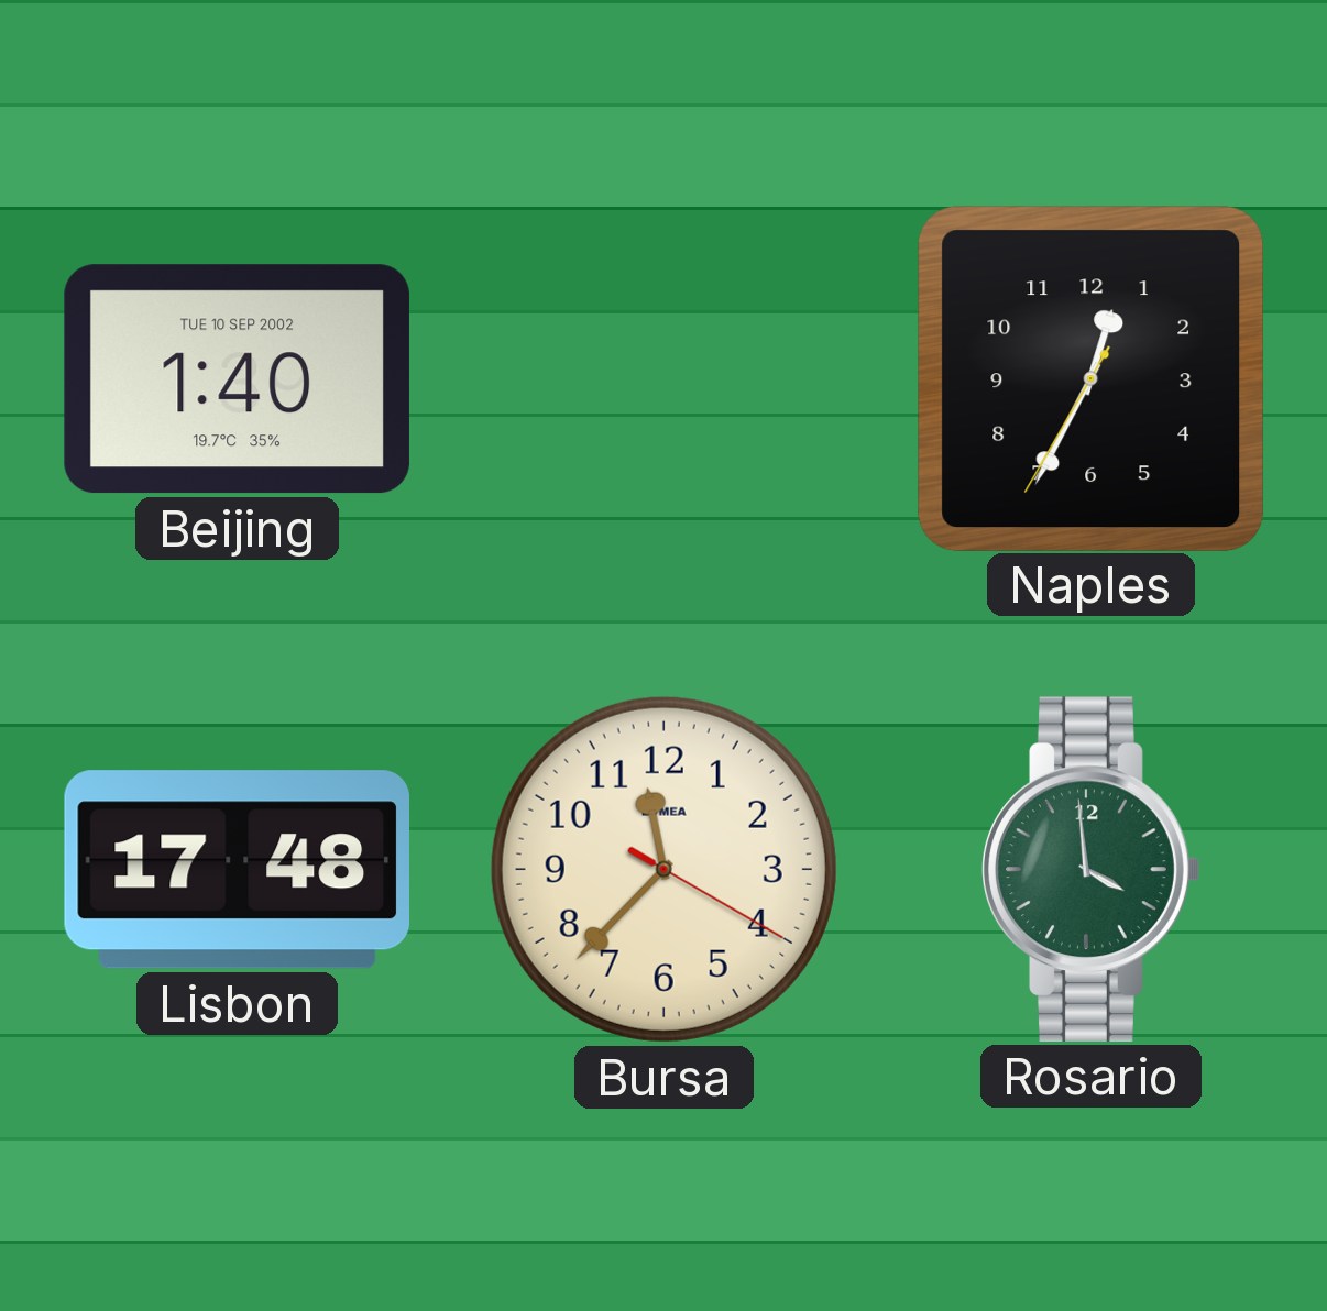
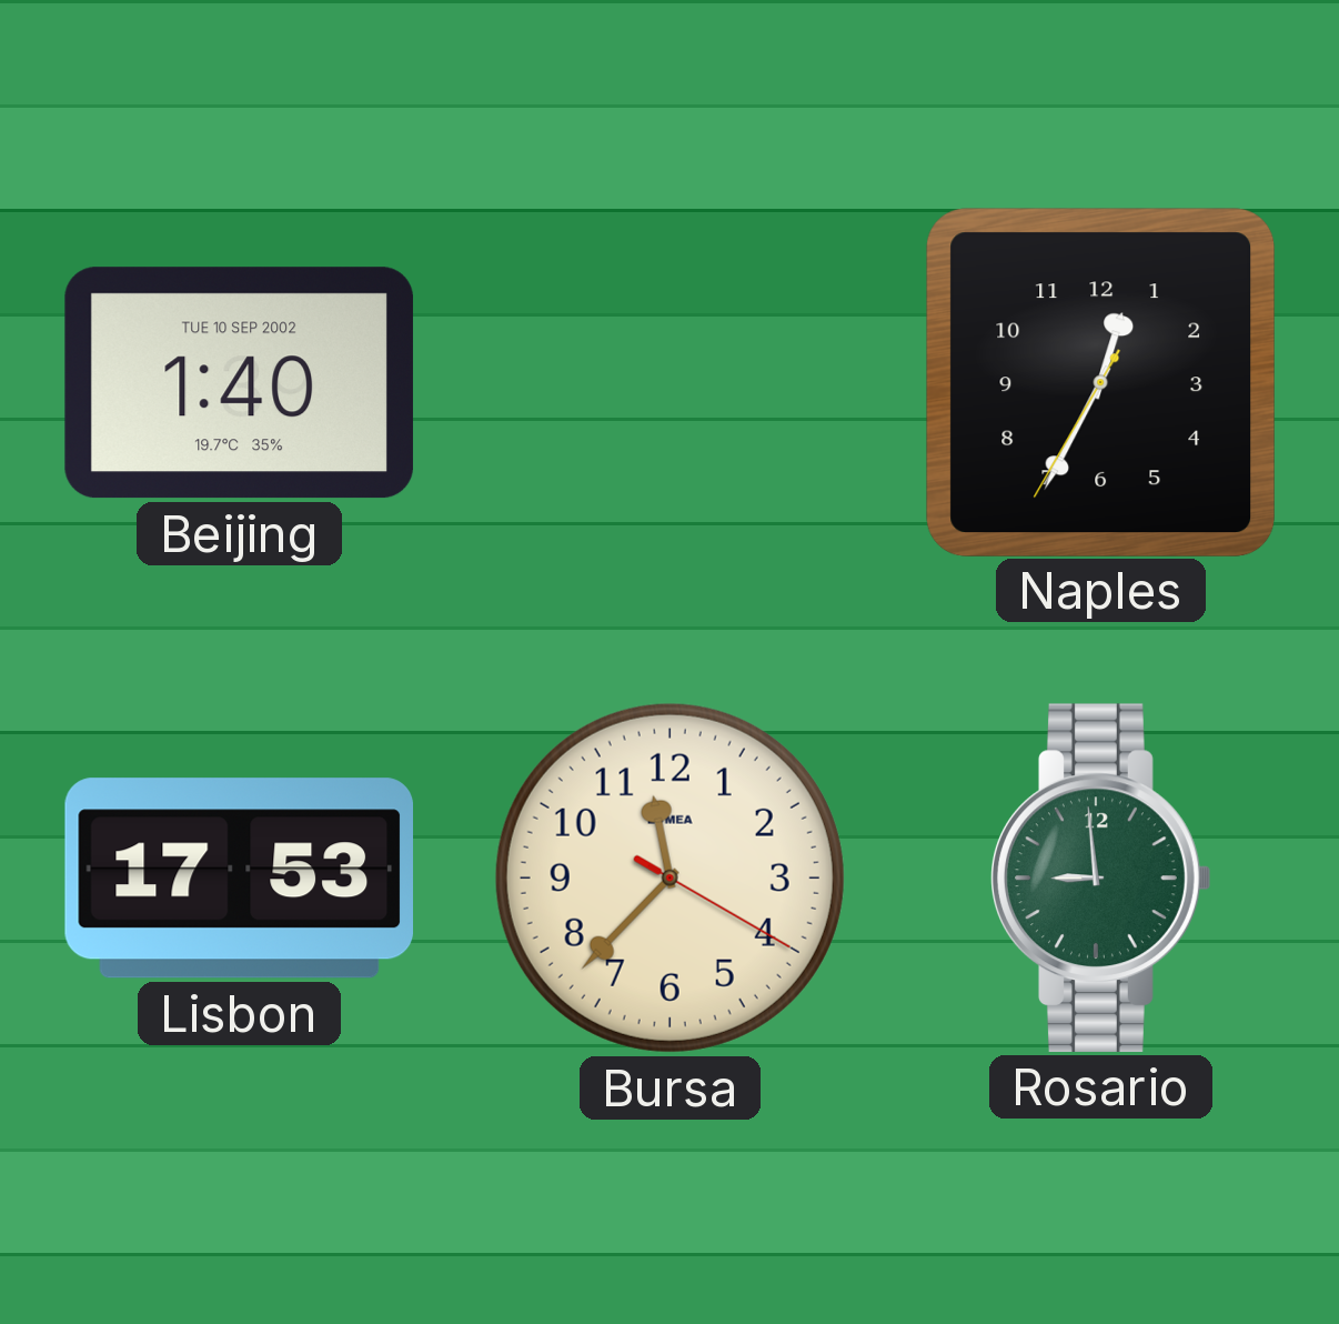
Lisbon: 17:48 -> 17:53 (239, 879)
Rosario: 3:59 -> 8:59 (1101, 877)
